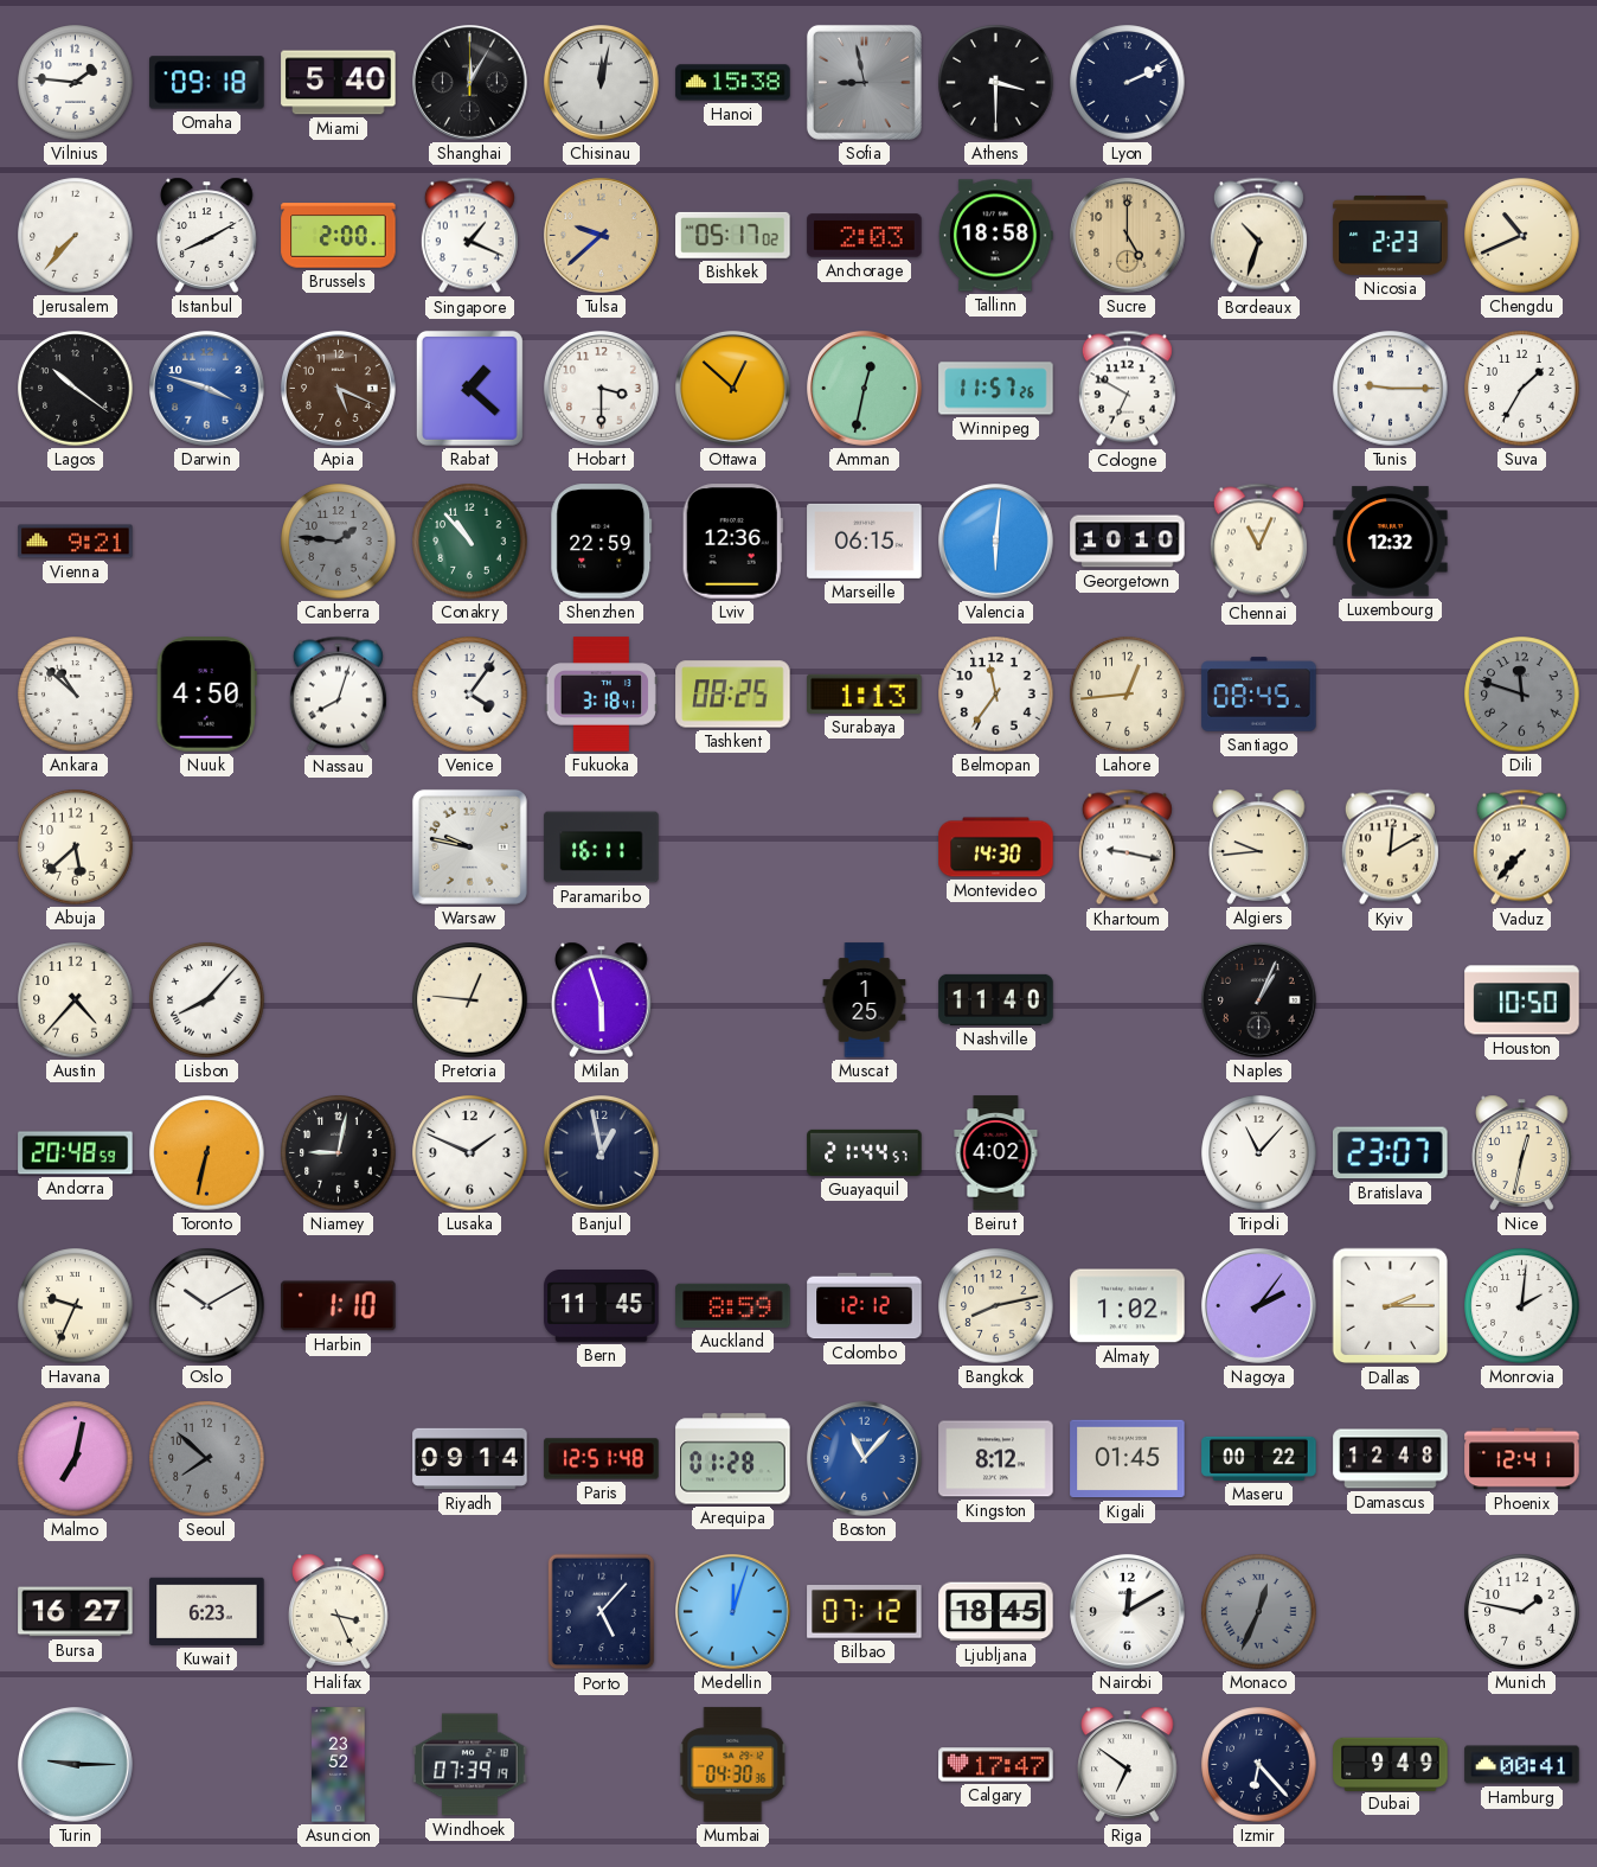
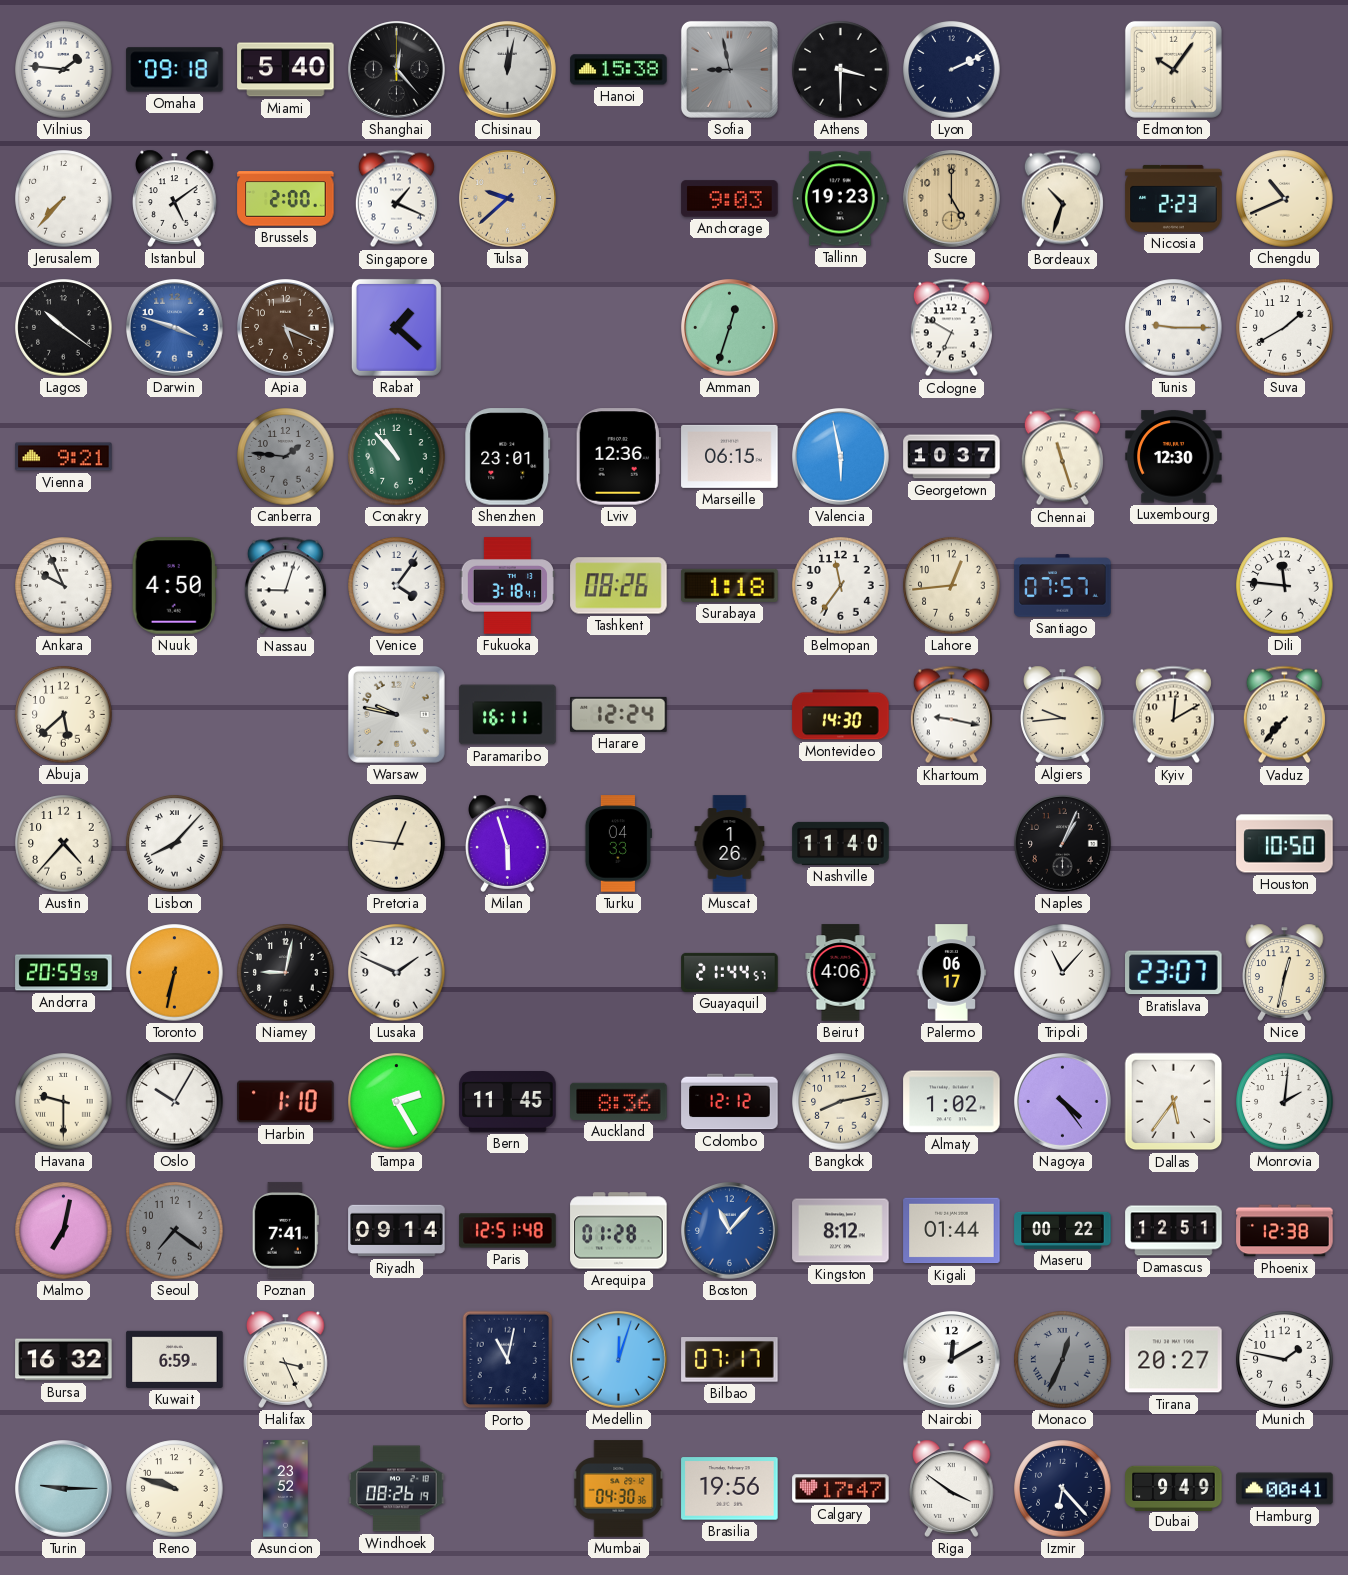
Shanghai: 12:05 -> 12:23 (397, 70)
Edmonton: none -> 10:06 (1173, 69)
Istanbul: 8:10 -> 5:09 (175, 198)
Bishkek: 05:17 -> none (733, 235)
Anchorage: 2:03 -> 9:03 (730, 199)
Tallinn: 18:58 -> 19:23 (841, 199)
Hobart: 3:30 -> none (602, 389)
Ottawa: 12:52 -> none (733, 389)
Amman: 12:32 -> 12:33 (730, 328)
Winnipeg: 11:57 -> none (996, 389)
Suva: 1:35 -> 1:40 (1285, 328)
Shenzhen: 22:59 -> 23:01 (508, 457)
Valencia: 6:01 -> 5:58 (841, 457)
Georgetown: 10:10 -> 10:37 (952, 457)
Chennai: 11:04 -> 11:27 (1062, 457)
Luxembourg: 12:32 -> 12:30 (1174, 457)
Ankara: 10:52 -> 9:56 (64, 586)
Nassau: 8:03 -> 9:03 (285, 586)
Tashkent: 08:25 -> 08:26 (619, 586)
Surabaya: 1:13 -> 1:18 (730, 585)
Santiago: 08:45 -> 07:57 (1063, 586)
Dili: 11:48 -> 11:46 (1285, 586)
Dili dial: grey -> white (1285, 586)
Harare: none -> 12:24 (619, 714)
Turku: none -> 04:33 (618, 844)
Muscat: 1:25 -> 1:26 (730, 844)
Andorra: 20:48 -> 20:59 (64, 973)
Banjul: 12:58 -> none (602, 1153)
Beirut: 4:02 -> 4:06 (841, 973)
Palermo: none -> 06:17 (952, 973)
Havana: 9:34 -> 9:30 (64, 1102)
Oslo: 10:10 -> 10:05 (175, 1102)
Tampa: none -> 2:25 (397, 1102)
Auckland: 8:59 -> 8:36 (619, 1101)
Nagoya: 2:06 -> 4:24 (1063, 1102)
Dallas: 2:15 -> 5:36 (1174, 1102)
Seoul: 7:52 -> 7:21 (175, 1231)
Poznan: none -> 7:41 (285, 1231)
Kigali: 01:45 -> 01:44 (952, 1231)
Damascus: 12:48 -> 12:51 (1174, 1231)
Phoenix: 12:41 -> 12:38 (1285, 1231)
Bursa: 16:27 -> 16:32 (64, 1360)
Kuwait: 6:23 -> 6:59 (175, 1359)
Porto: 5:07 -> 11:02 (508, 1360)
Bilbao: 07:12 -> 07:17 (730, 1360)
Ljubljana: 18:45 -> none (996, 1612)
Tirana: none -> 20:27 (1174, 1360)
Reno: none -> 9:48 (175, 1489)
Windhoek: 07:39 -> 08:26 (397, 1489)
Brasilia: none -> 19:56 (730, 1489)
Riga: 6:51 -> 3:51 (952, 1488)
